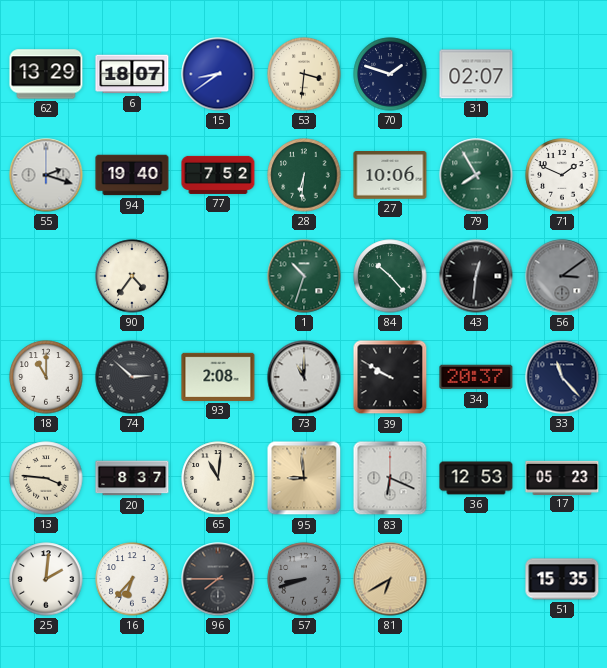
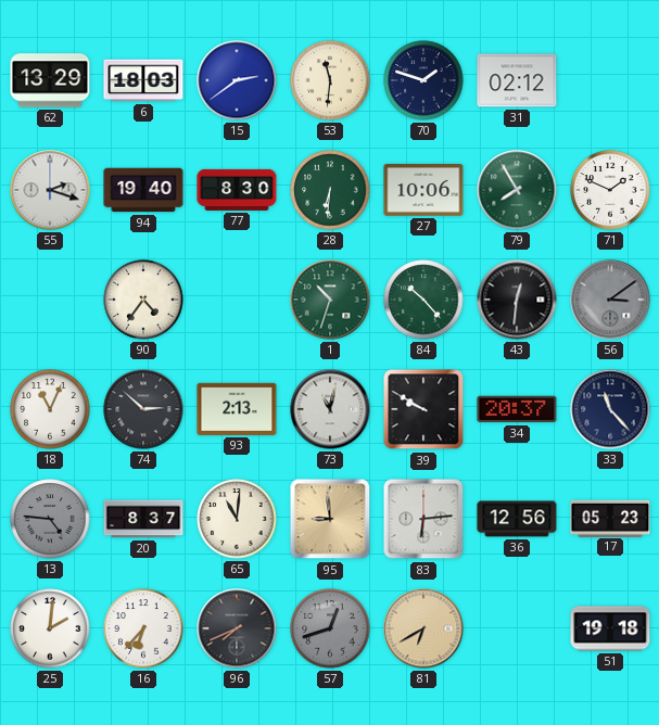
6: 18:07 -> 18:03 (143, 80)
15: 8:39 -> 2:39 (237, 80)
53: 3:31 -> 11:31 (330, 80)
31: 02:07 -> 02:12 (517, 80)
77: 7:52 -> 8:30 (237, 190)
18: 11:00 -> 11:04 (50, 409)
93: 2:08 -> 2:13 (237, 409)
73: 11:00 -> 11:02 (330, 409)
13: 3:46 -> 4:46 (50, 519)
13 dial: cream -> grey (50, 519)
83: 6:19 -> 6:14 (423, 519)
36: 12:53 -> 12:56 (517, 519)
96: 7:45 -> 7:41 (237, 628)
57: 8:42 -> 12:42 (330, 628)
51: 15:35 -> 19:18 (610, 628)
